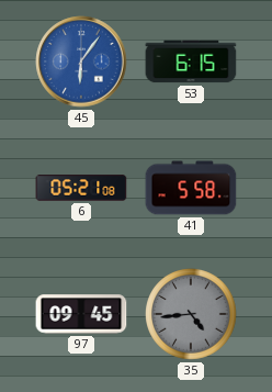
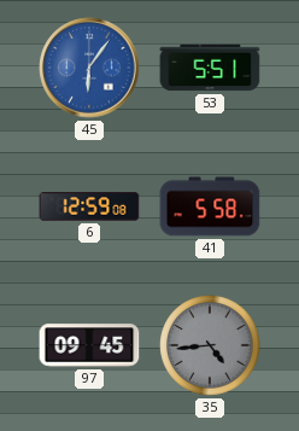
53: 6:15 -> 5:51 (210, 68)
6: 05:21 -> 12:59 (89, 206)
